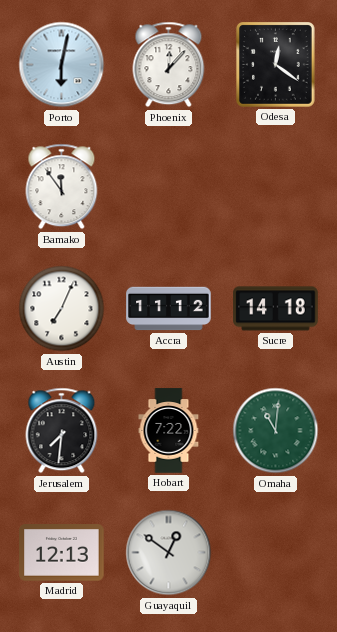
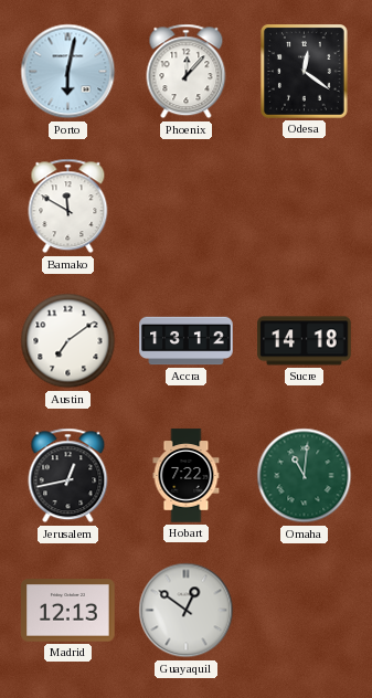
Bamako: 11:54 -> 11:50 (68, 207)
Austin: 7:04 -> 7:09 (68, 341)
Accra: 11:12 -> 13:12 (187, 341)
Jerusalem: 7:31 -> 12:43 (68, 476)
